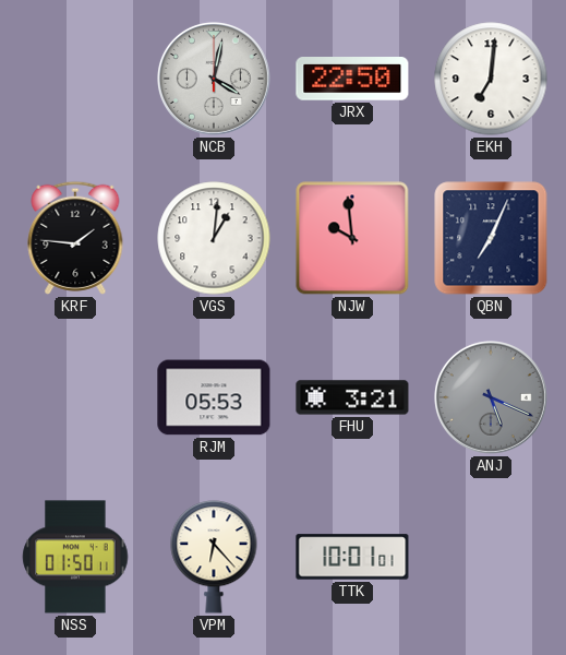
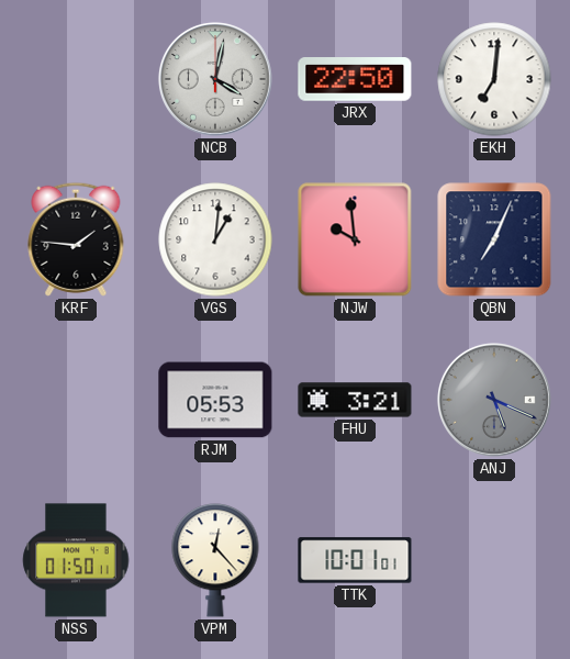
VPM: 6:23 -> 12:23 (215, 560)
